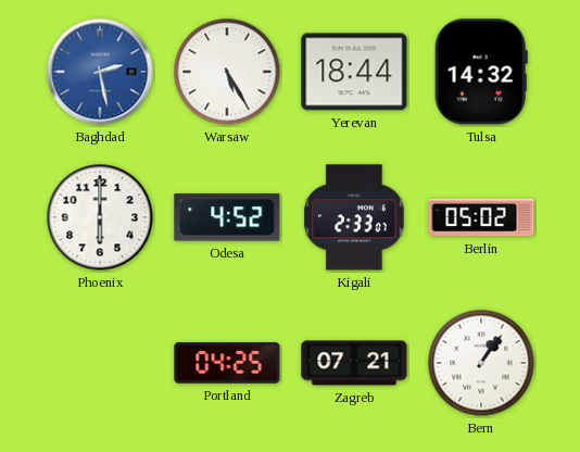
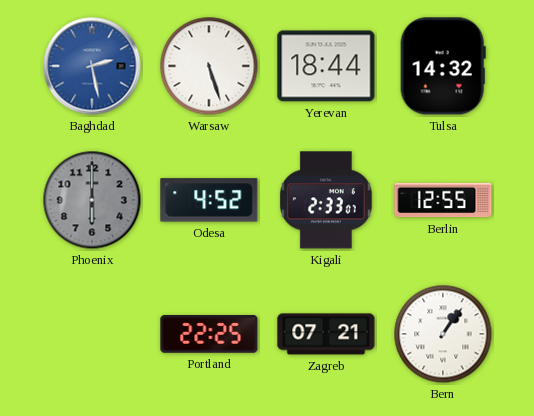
Warsaw: 5:25 -> 5:27 (209, 66)
Phoenix dial: white -> grey (92, 200)
Berlin: 05:02 -> 12:55 (443, 200)
Portland: 04:25 -> 22:25 (209, 334)
